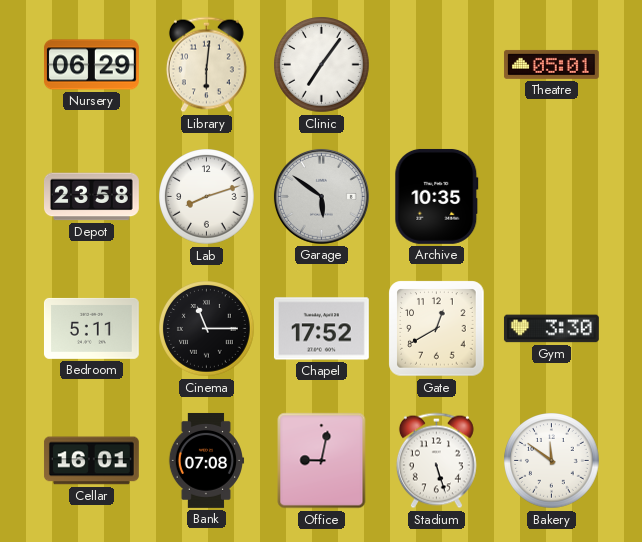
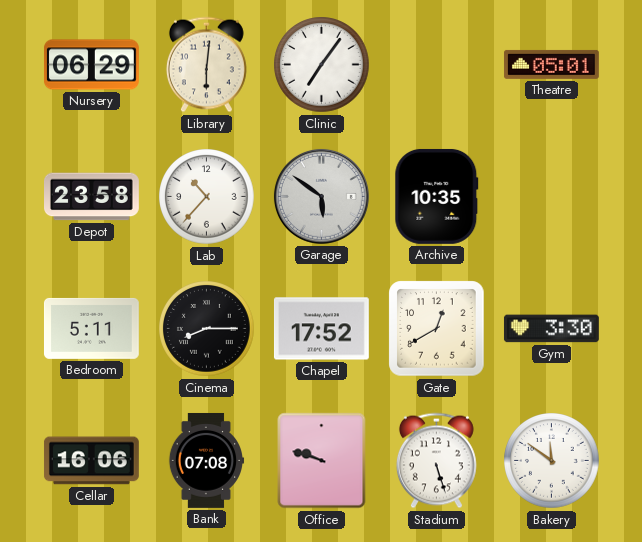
Lab: 8:12 -> 10:37 (207, 197)
Cinema: 11:15 -> 8:15 (207, 329)
Cellar: 16:01 -> 16:06 (91, 461)
Office: 9:02 -> 9:48 (322, 461)
